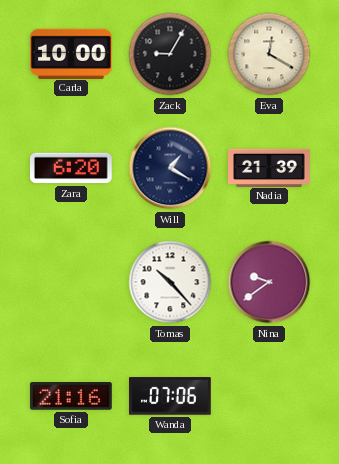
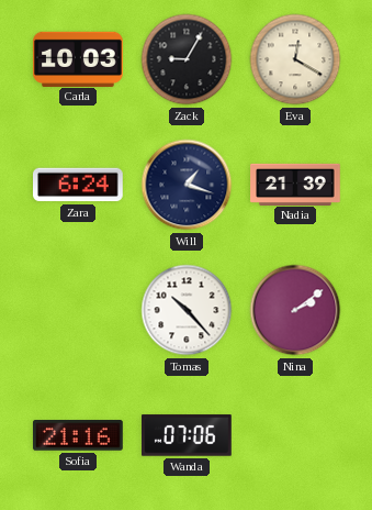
Carla: 10:00 -> 10:03 (78, 58)
Zara: 6:20 -> 6:24 (79, 185)
Will: 1:20 -> 1:18 (187, 185)
Nina: 9:39 -> 2:09 (295, 310)
